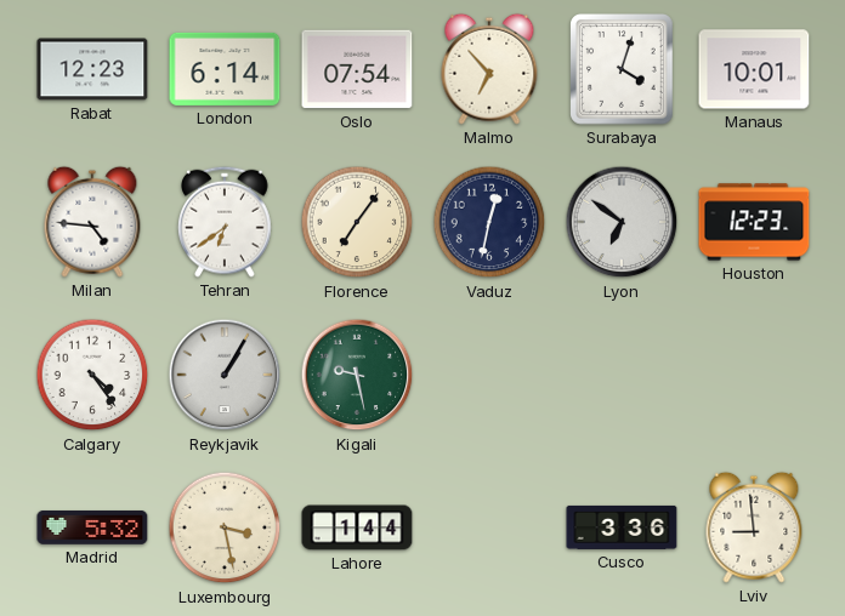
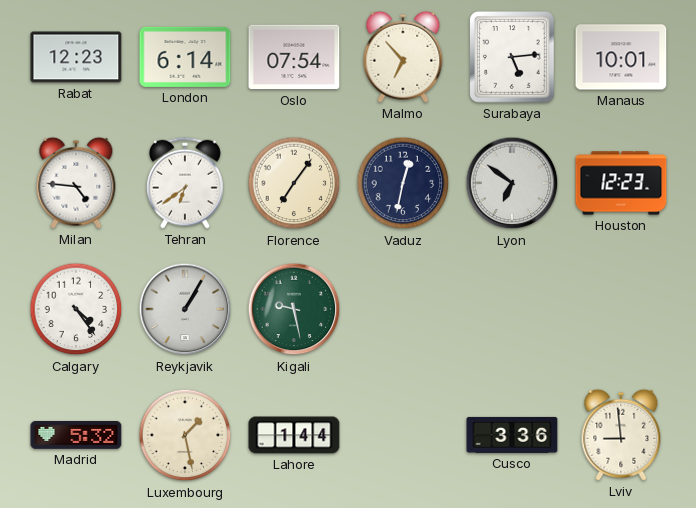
Surabaya: 4:03 -> 5:14 (513, 58)
Luxembourg: 3:28 -> 1:28 (185, 435)
